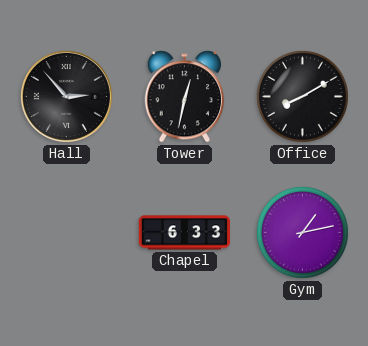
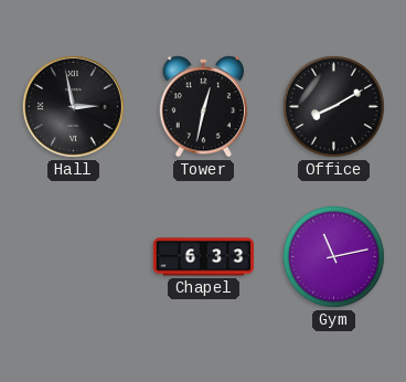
Hall: 2:53 -> 2:58 (73, 106)
Gym: 1:13 -> 11:13 (333, 256)
